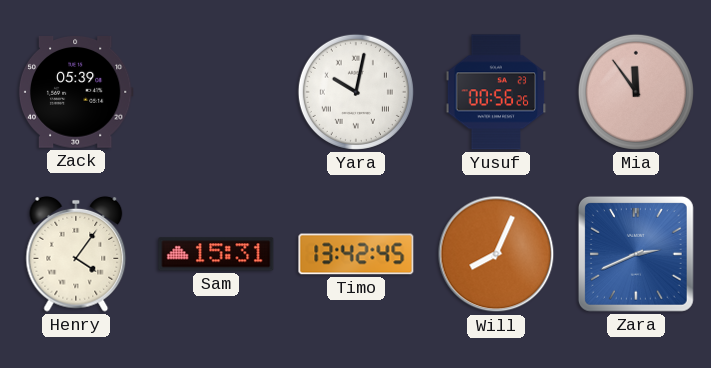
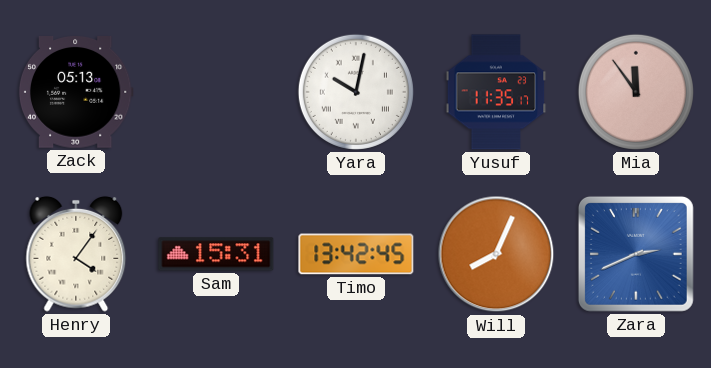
Zack: 05:39 -> 05:13 (76, 93)
Yusuf: 00:56 -> 11:35 (496, 92)
